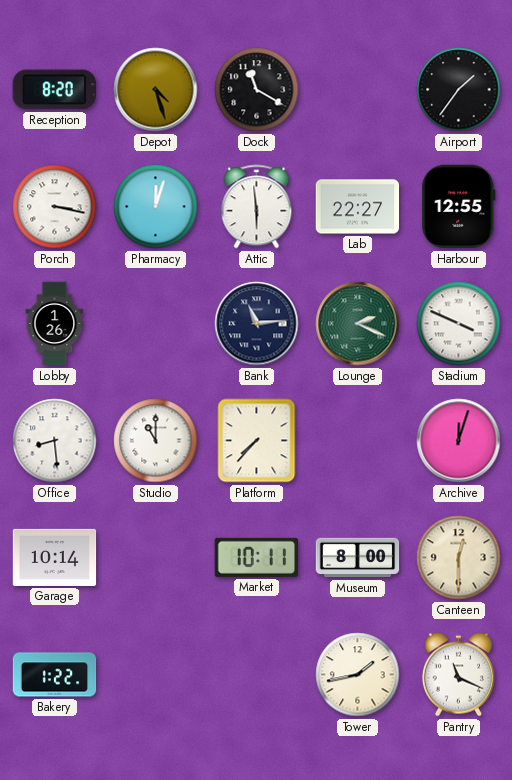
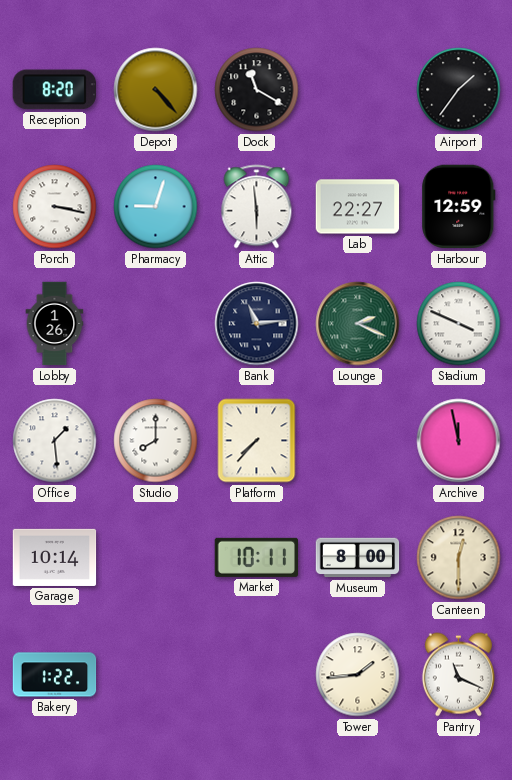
Depot: 4:27 -> 4:23 (156, 90)
Pharmacy: 12:03 -> 9:03 (156, 207)
Harbour: 12:55 -> 12:59 (459, 207)
Office: 8:29 -> 1:29 (55, 441)
Studio: 11:00 -> 8:00 (156, 441)
Archive: 12:03 -> 11:58 (459, 441)
Tower: 1:43 -> 1:44 (358, 675)
